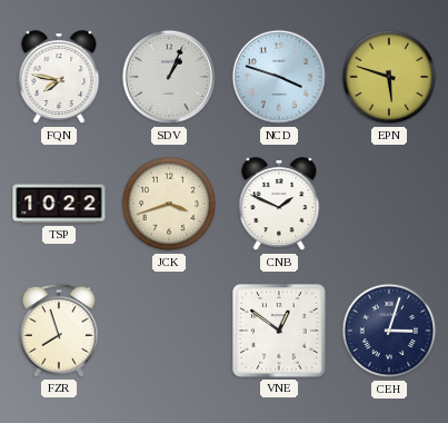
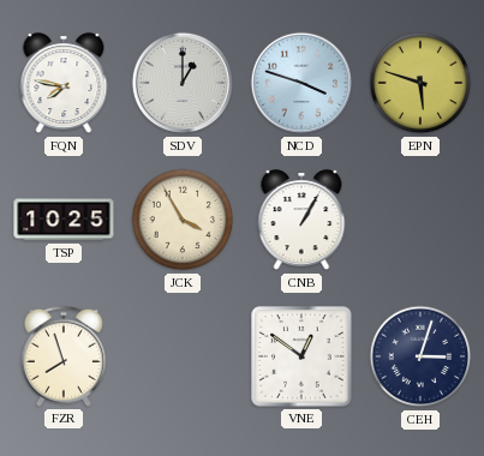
SDV: 1:04 -> 1:00 (183, 83)
TSP: 10:22 -> 10:25 (64, 220)
JCK: 3:42 -> 3:55 (183, 220)
CNB: 1:49 -> 1:05 (301, 221)
